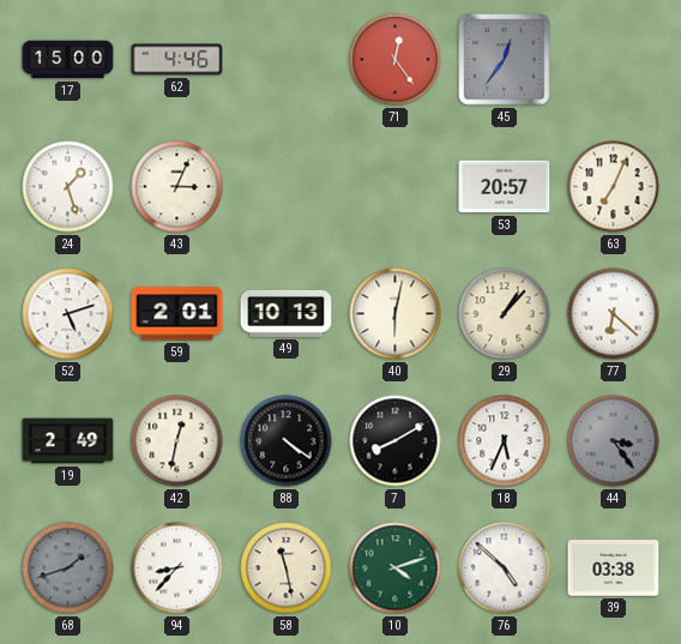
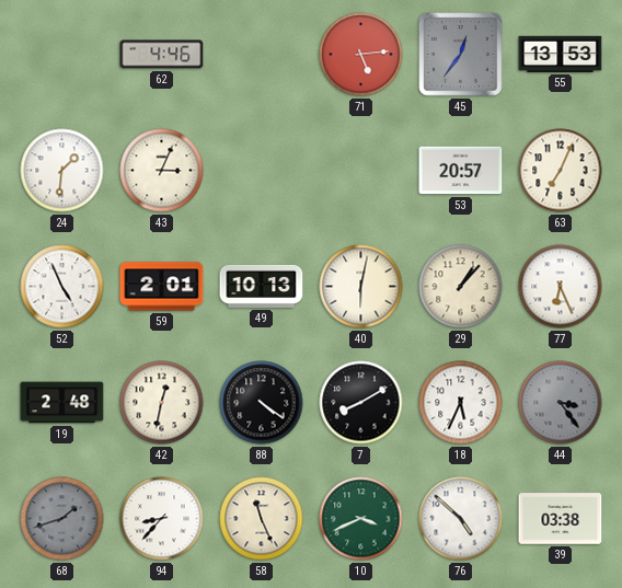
17: 15:00 -> none (68, 60)
71: 12:24 -> 5:14 (361, 55)
55: none -> 13:53 (561, 54)
24: 1:27 -> 1:31 (62, 171)
52: 5:12 -> 4:56 (62, 287)
77: 6:22 -> 6:26 (561, 287)
19: 2:49 -> 2:48 (62, 403)
58: 11:28 -> 11:26 (262, 519)
10: 4:12 -> 3:41 (361, 519)
